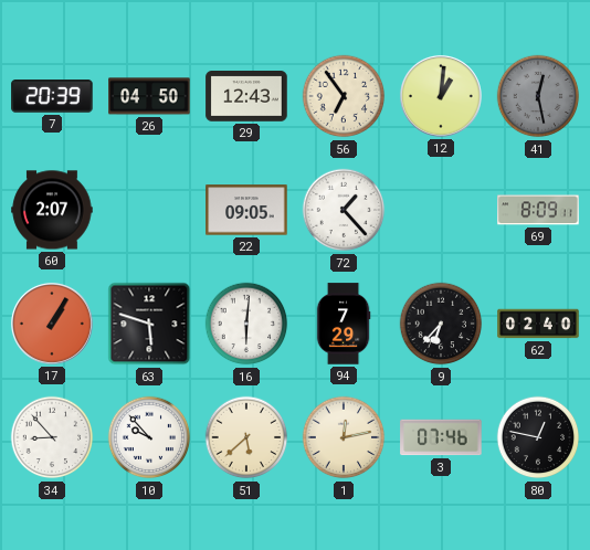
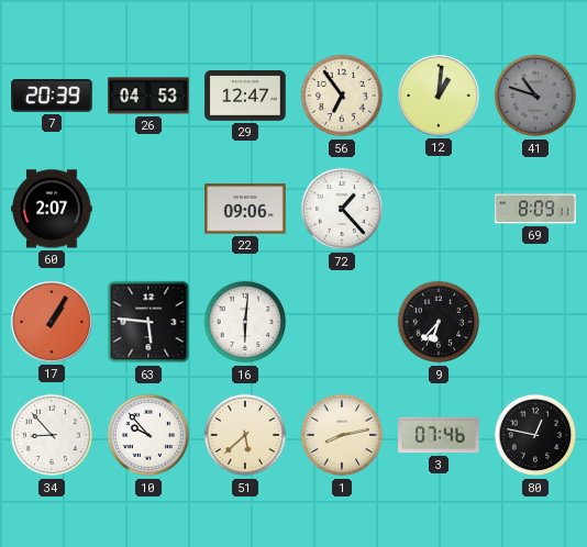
26: 04:50 -> 04:53 (148, 96)
29: 12:43 -> 12:47 (245, 97)
41: 12:28 -> 10:48 (535, 96)
22: 09:05 -> 09:06 (245, 209)
63: 5:48 -> 5:46 (148, 322)
94: 7:29 -> none (344, 324)
62: 02:40 -> none (538, 324)
1: 12:13 -> 8:13 (342, 435)
